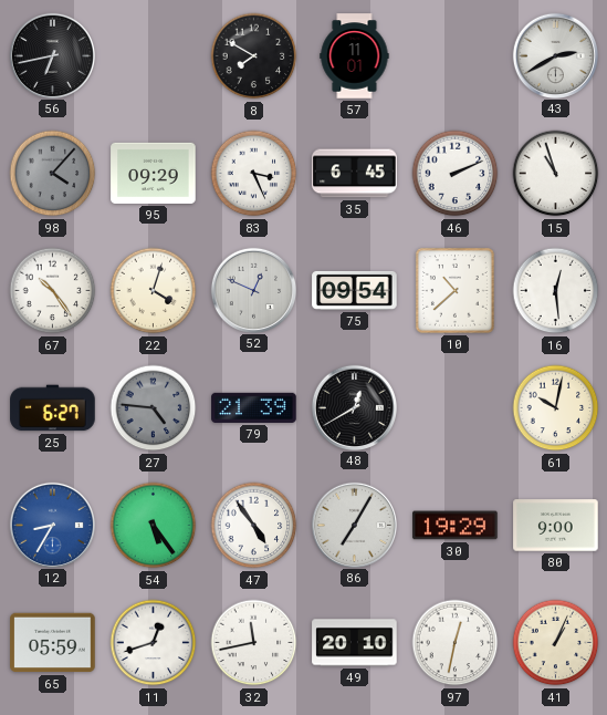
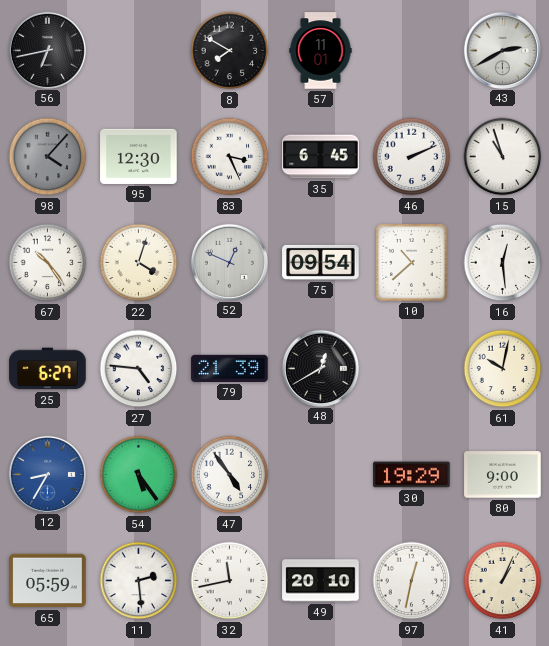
95: 09:29 -> 12:30 (139, 156)
27 dial: grey -> white (139, 369)
86: 7:05 -> none (354, 525)
11: 12:42 -> 2:29 (139, 581)
